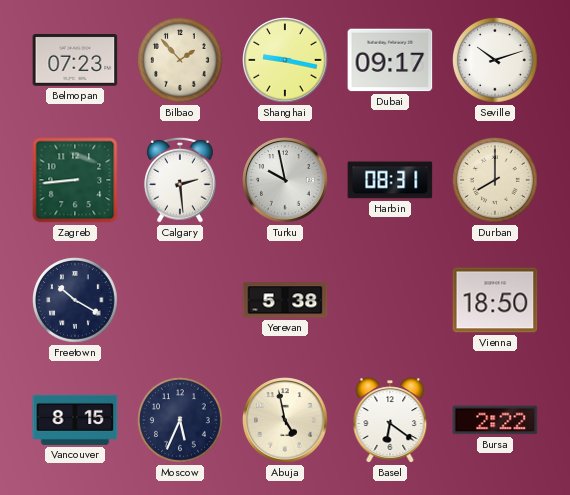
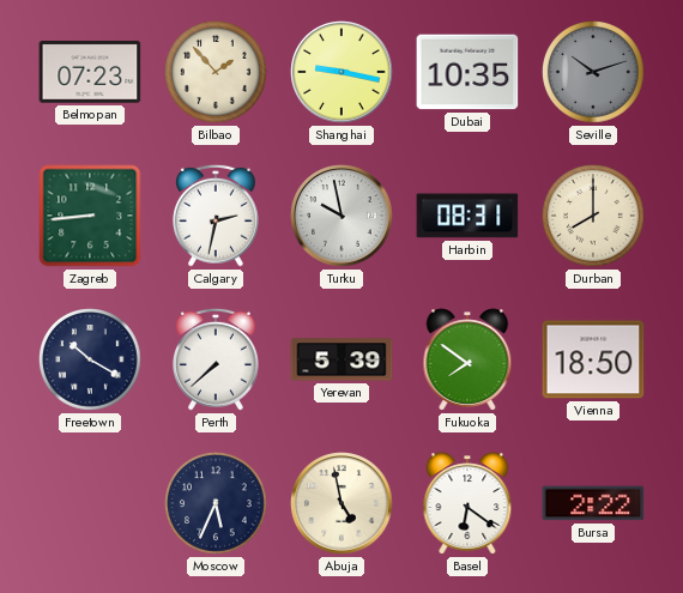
Dubai: 09:17 -> 10:35 (467, 72)
Seville dial: white -> grey (594, 73)
Calgary: 2:29 -> 2:32 (217, 216)
Perth: none -> 7:38 (217, 359)
Yerevan: 5:38 -> 5:39 (341, 359)
Fukuoka: none -> 7:51 (467, 359)
Vancouver: 8:15 -> none (75, 420)
